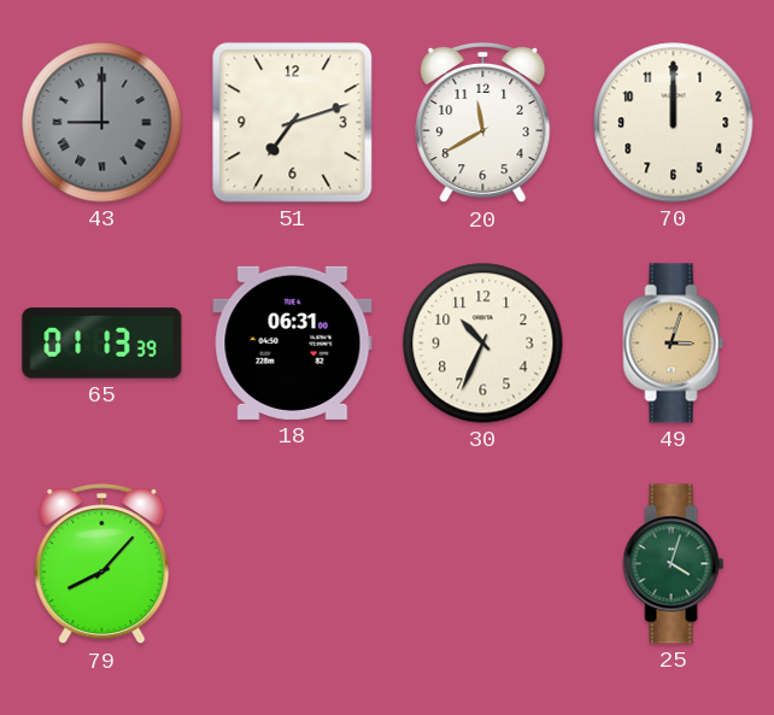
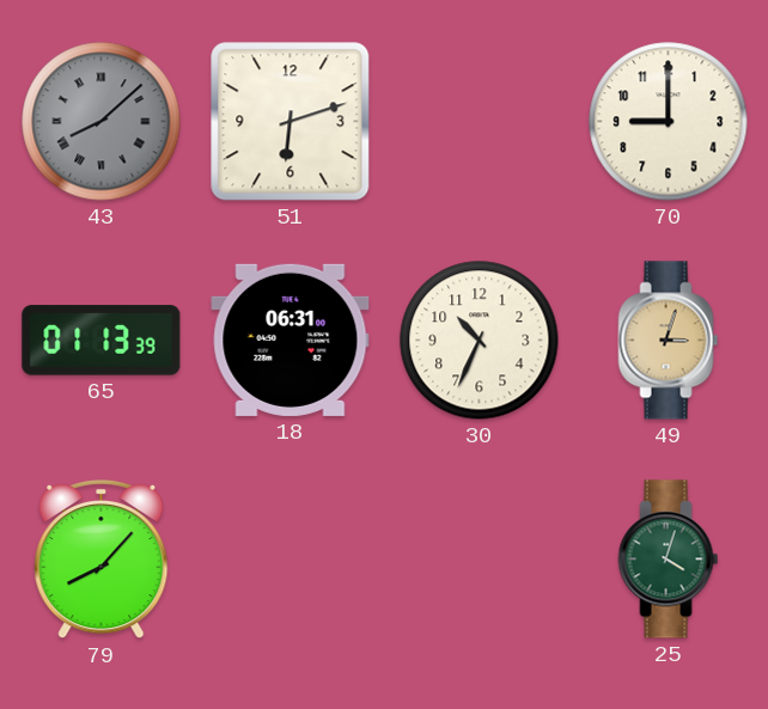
43: 9:00 -> 8:08 (102, 122)
51: 7:12 -> 6:12 (291, 122)
20: 11:40 -> none (483, 123)
70: 12:00 -> 9:00 (669, 122)
